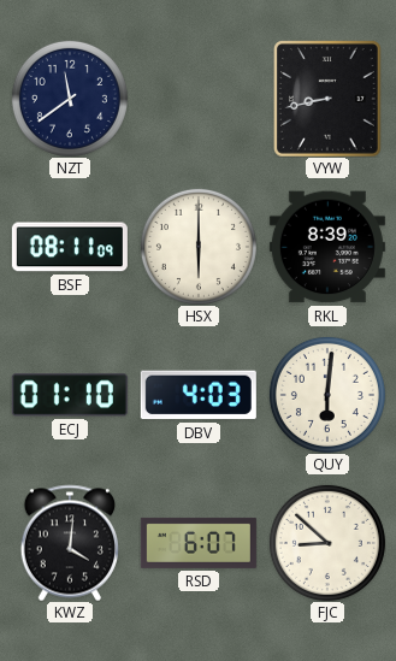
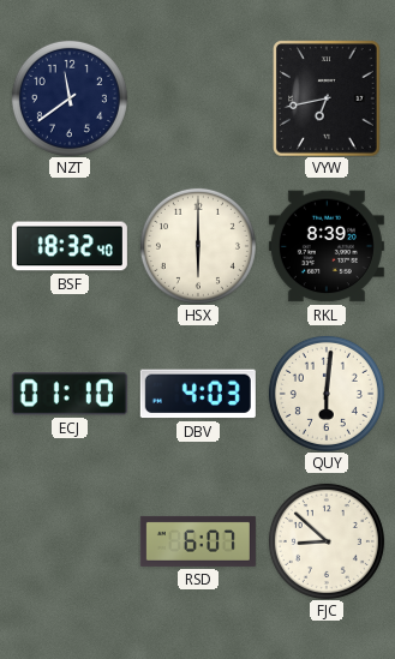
VYW: 8:43 -> 6:43 (328, 98)
BSF: 08:11 -> 18:32 (70, 246)
KWZ: 4:01 -> none (70, 543)
